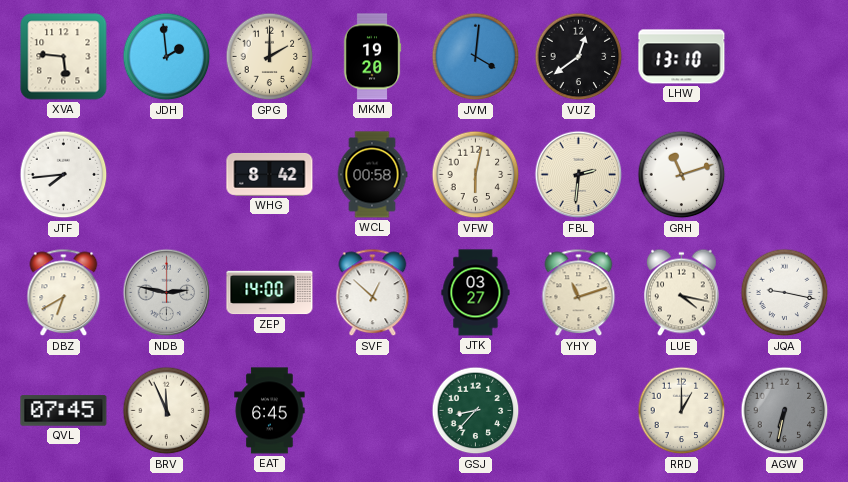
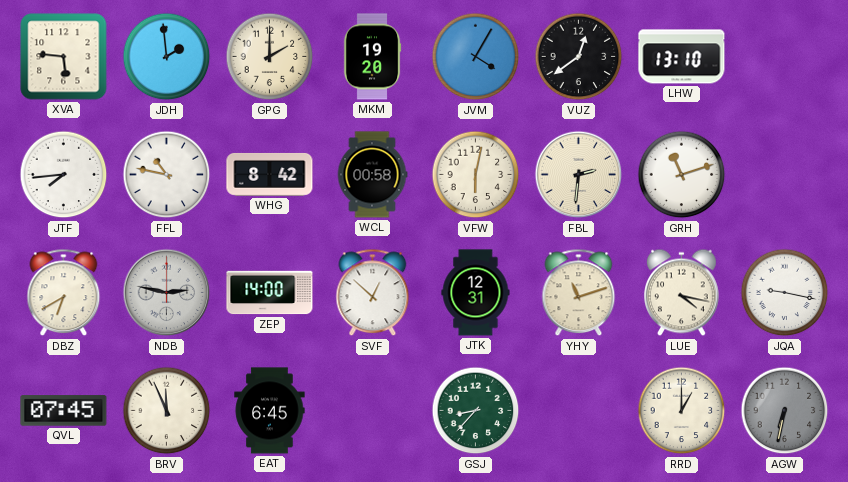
JVM: 4:01 -> 4:05 (476, 57)
FFL: none -> 10:47 (167, 175)
JTK: 03:27 -> 12:31 (476, 293)
